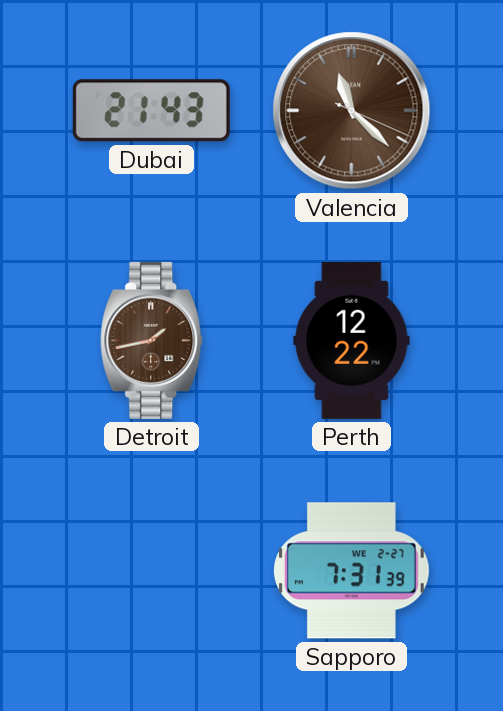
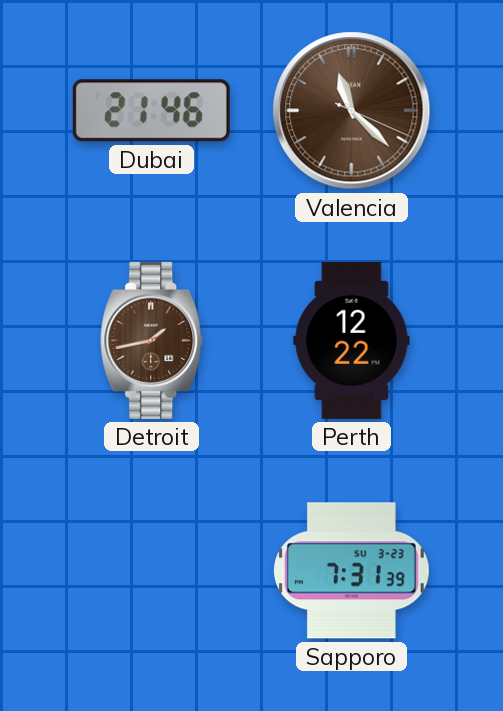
Dubai: 21:43 -> 21:46 (151, 111)
Sapporo date: WE 2-27 -> SU 3-23 (351, 571)
